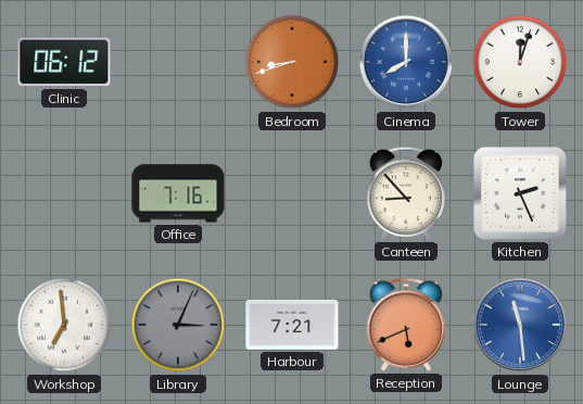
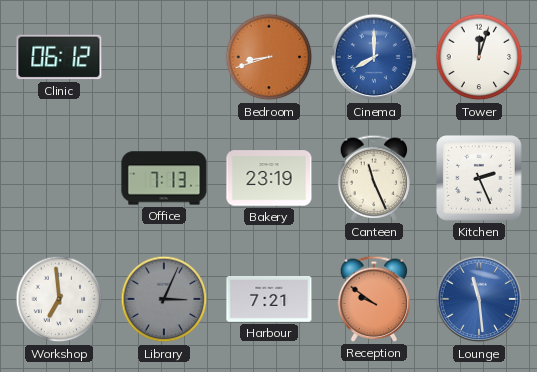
Office: 7:16 -> 7:13 (164, 178)
Bakery: none -> 23:19 (269, 178)
Canteen: 8:53 -> 11:26 (374, 178)
Reception: 5:41 -> 9:51 (374, 299)
